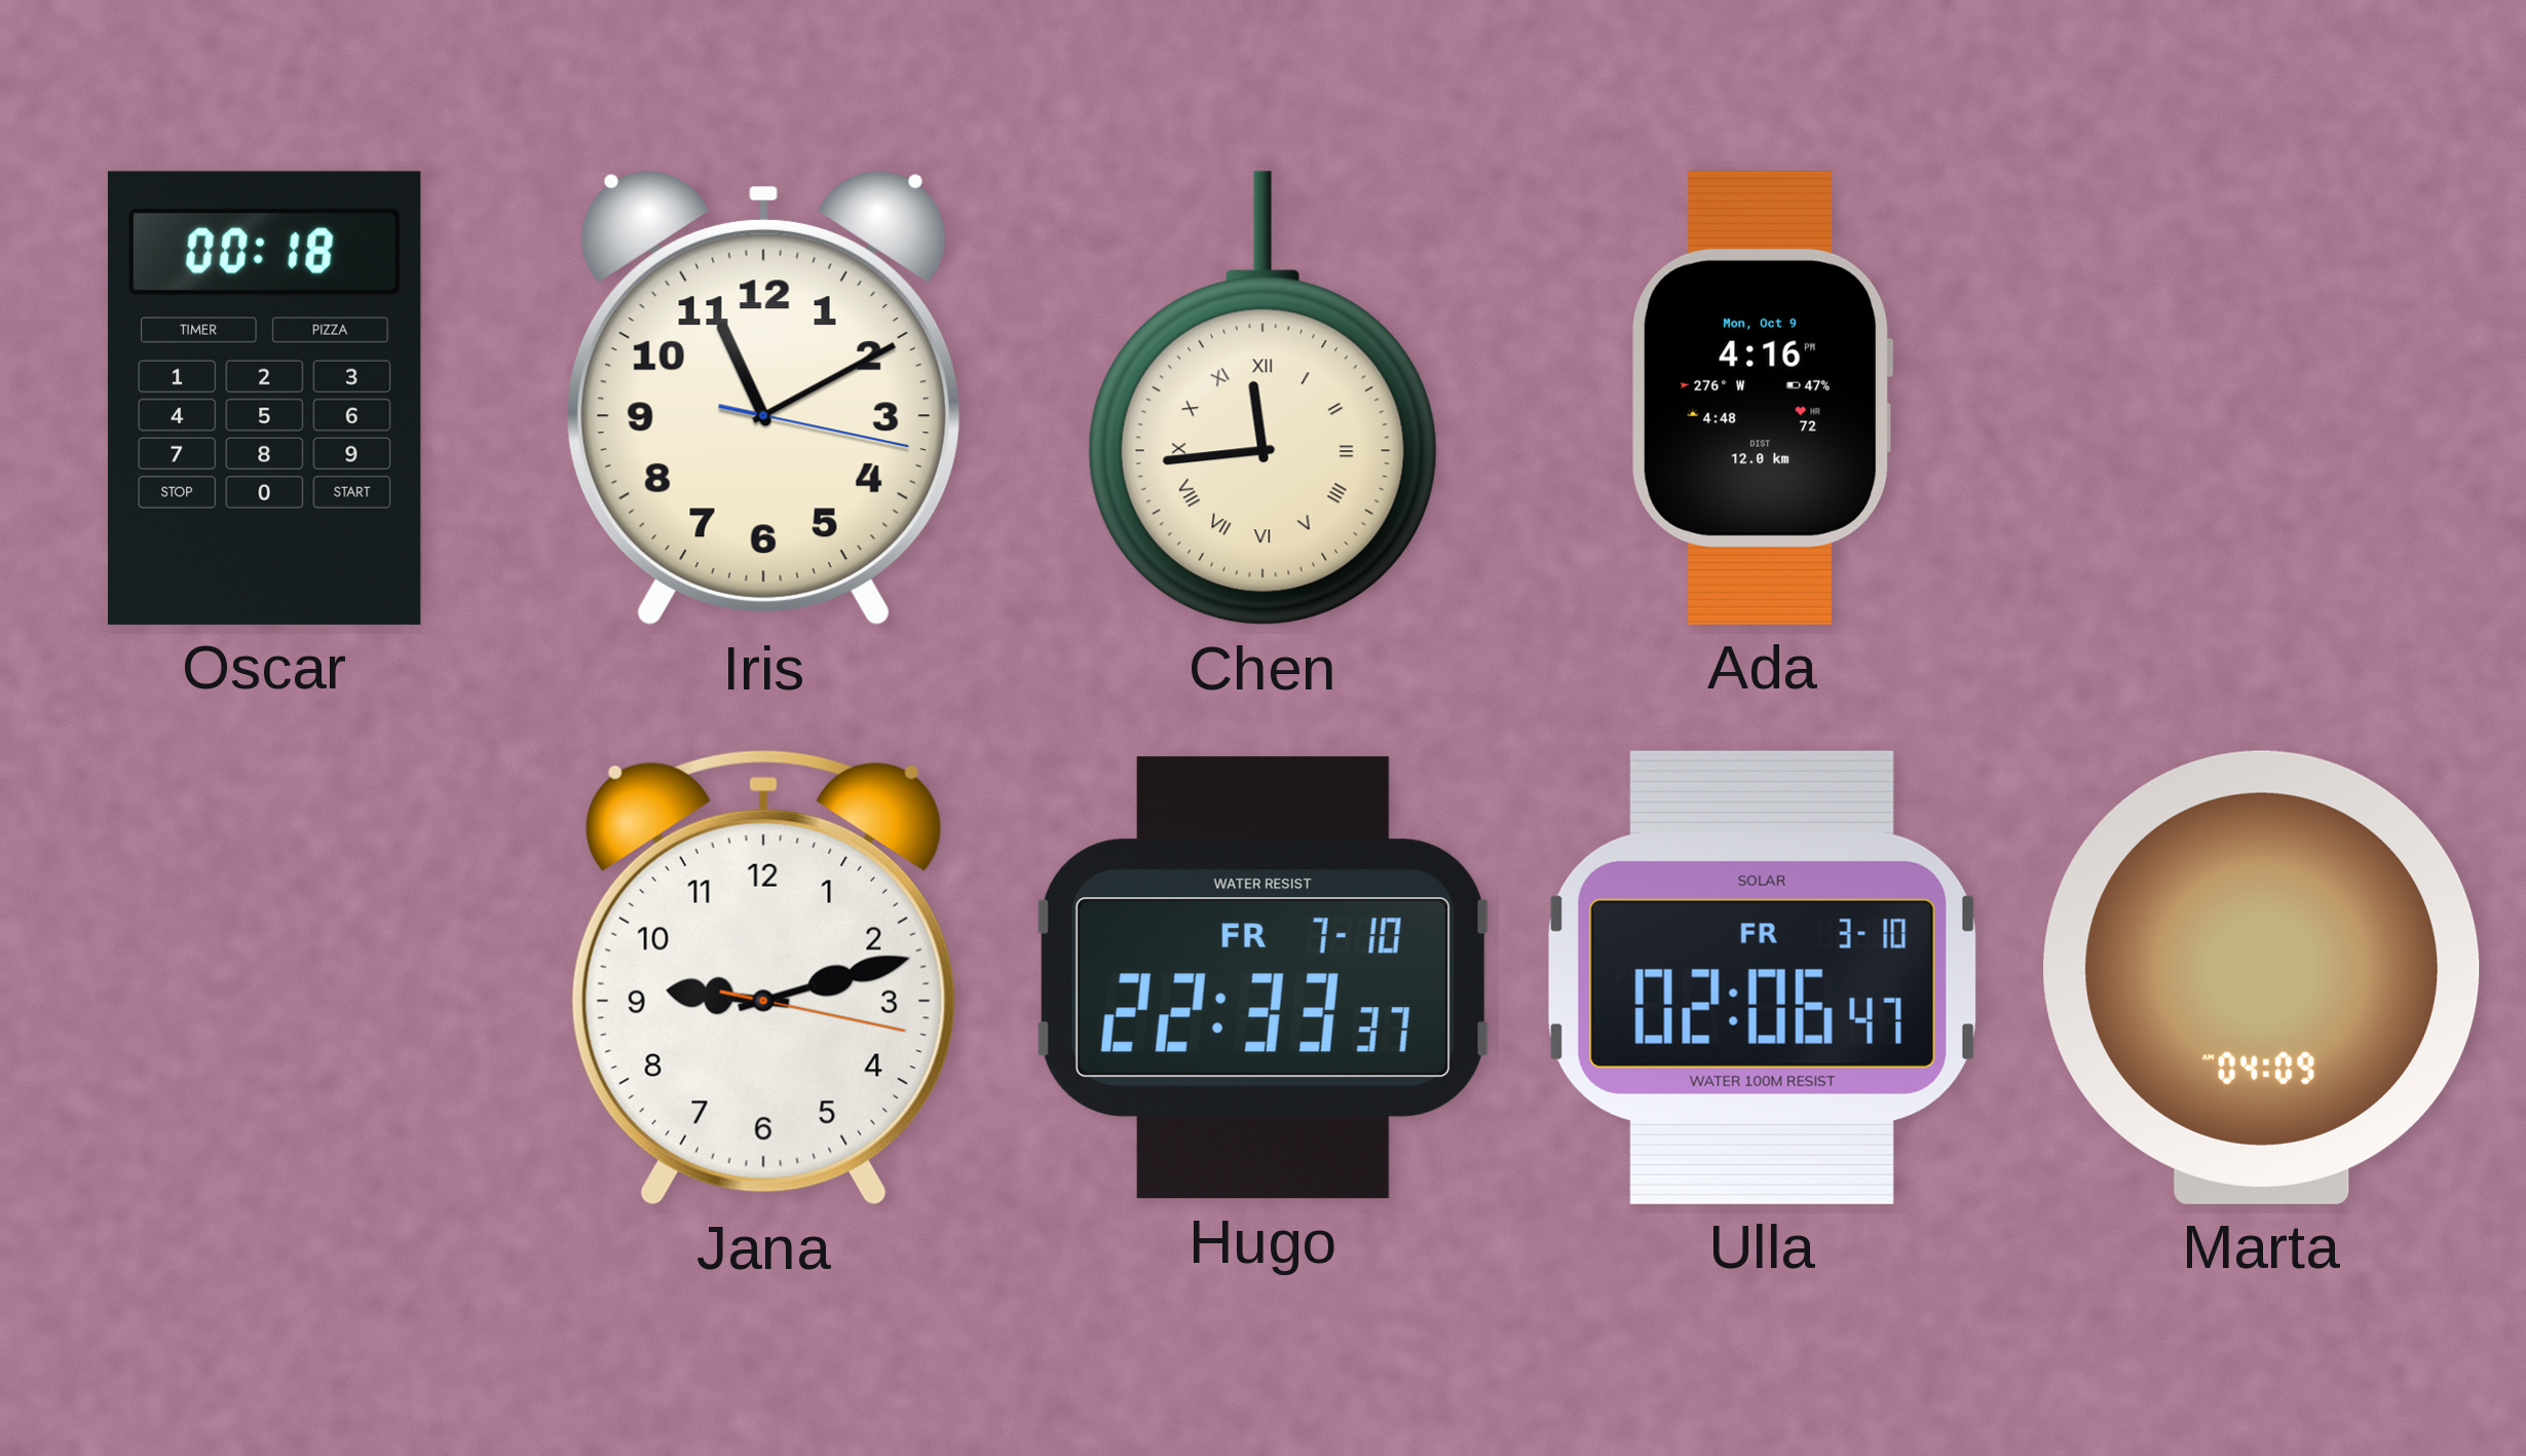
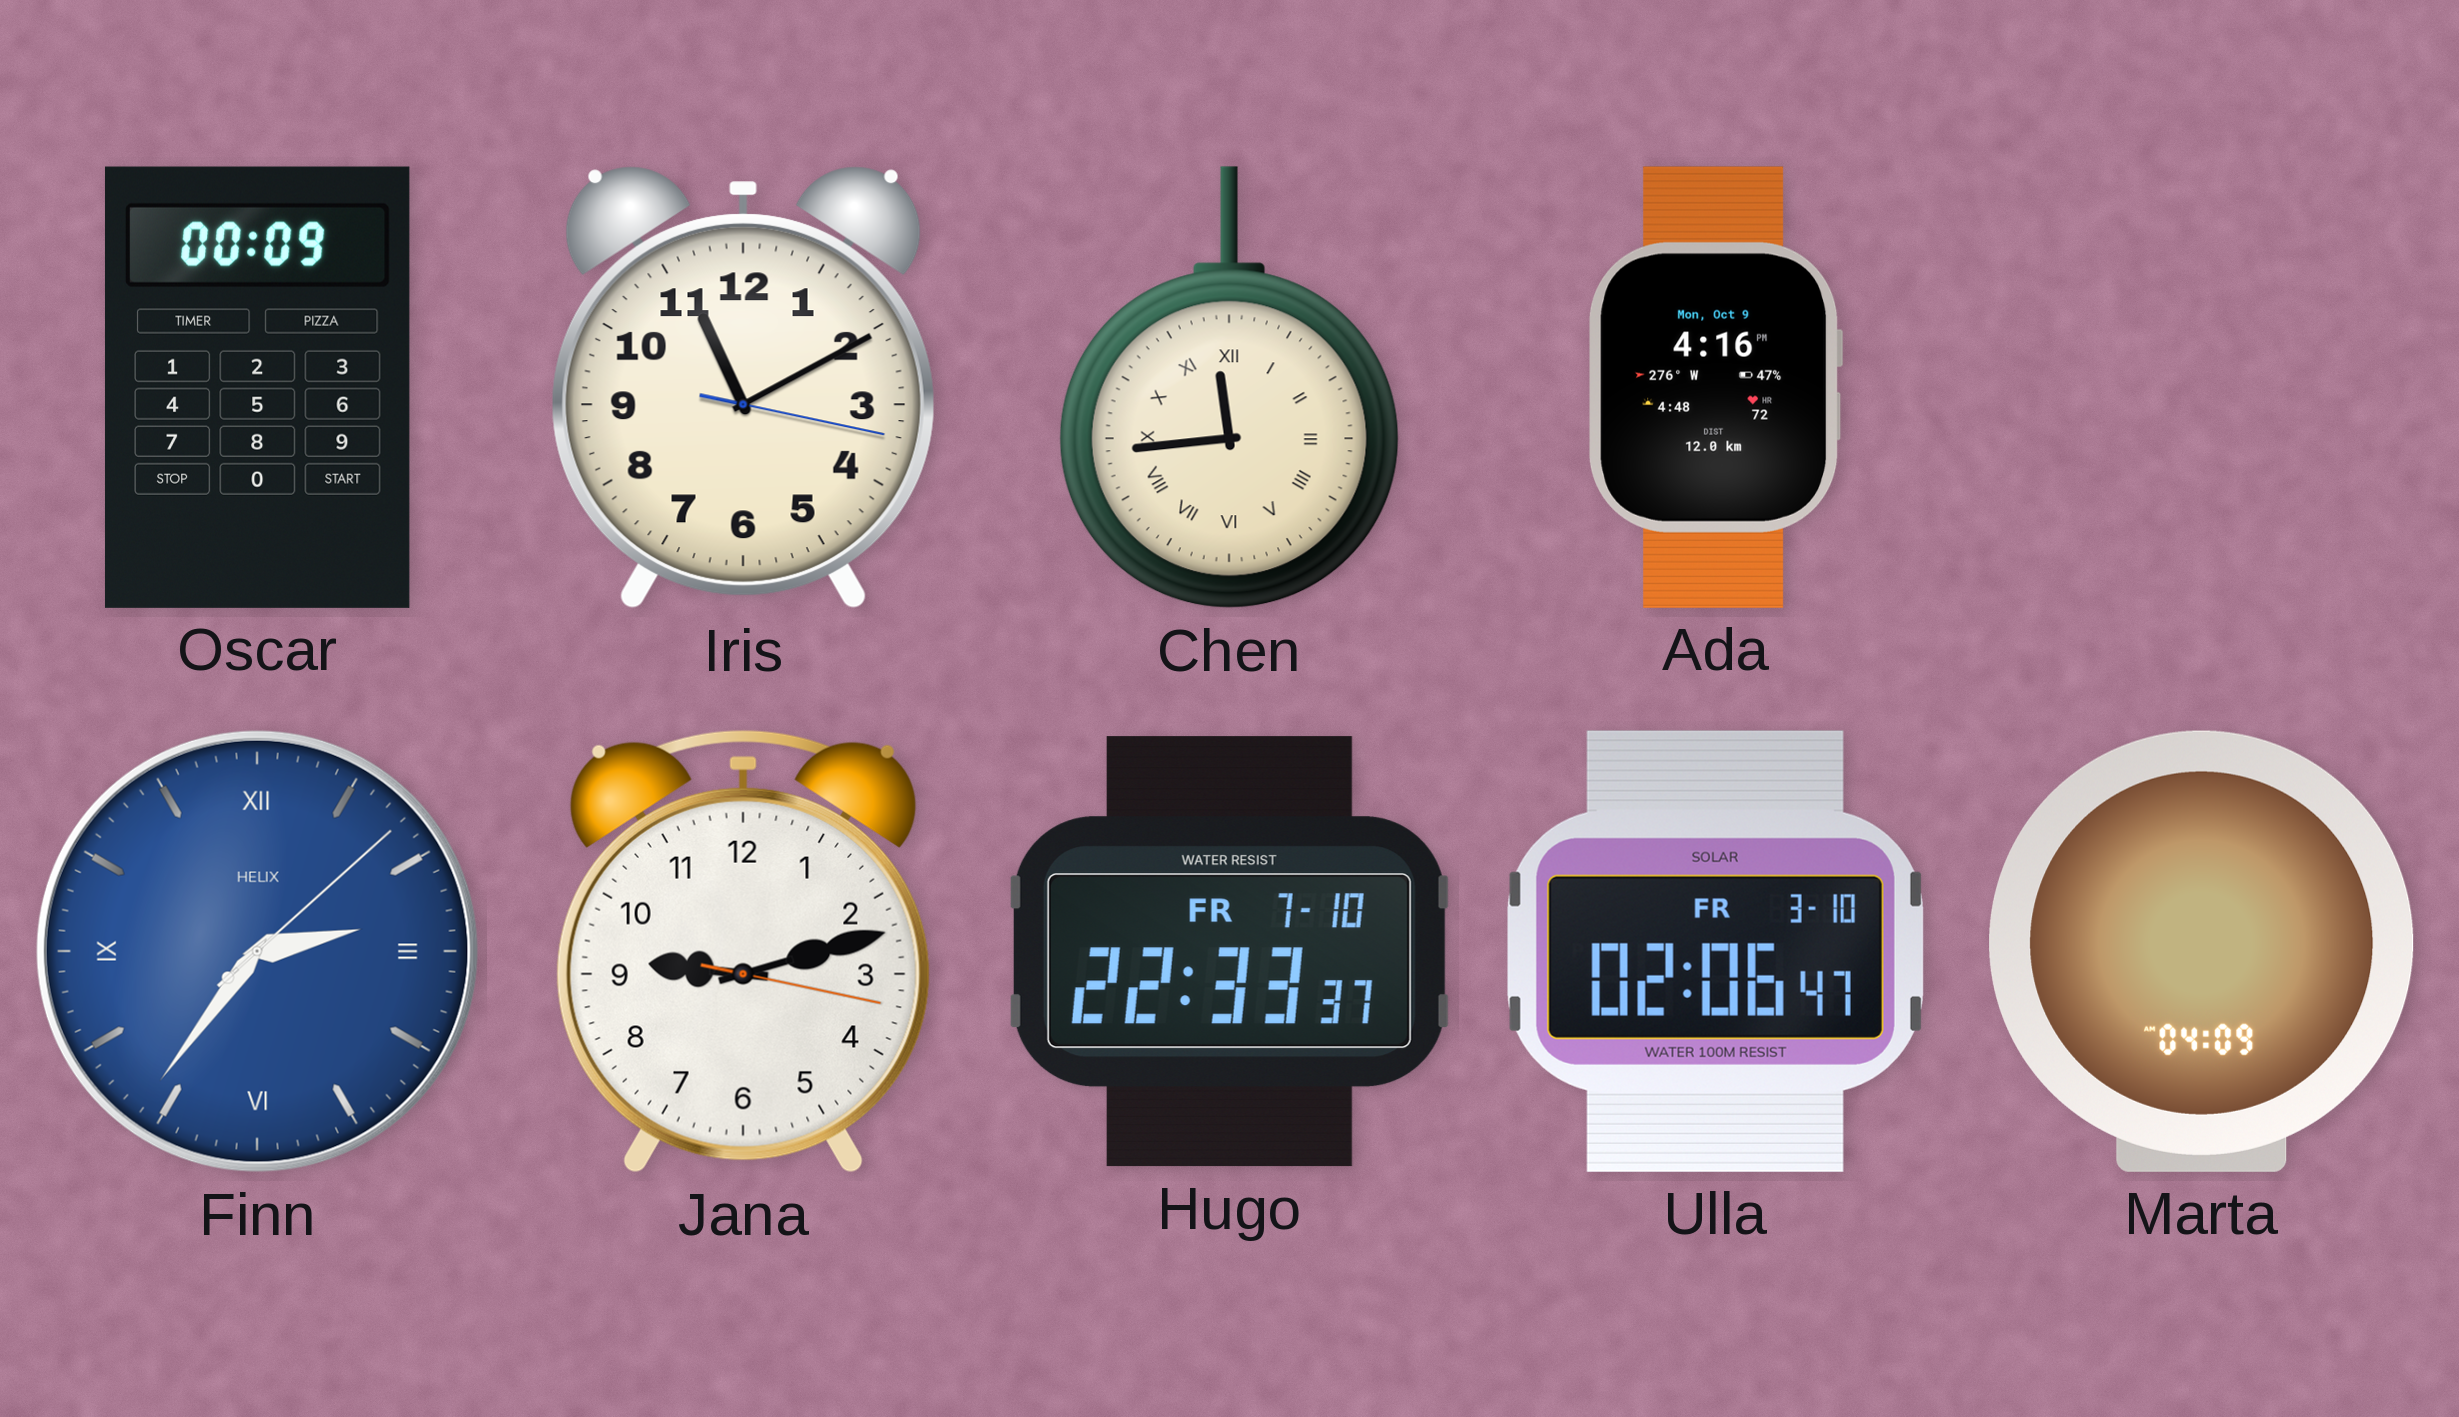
Oscar: 00:18 -> 00:09 (257, 387)
Finn: none -> 2:36 (257, 951)
